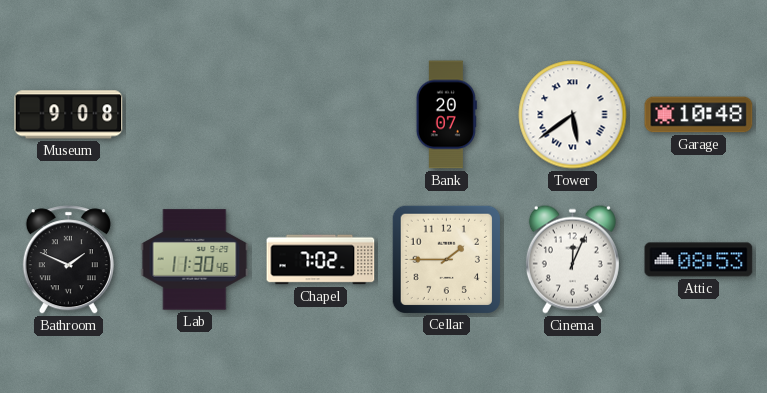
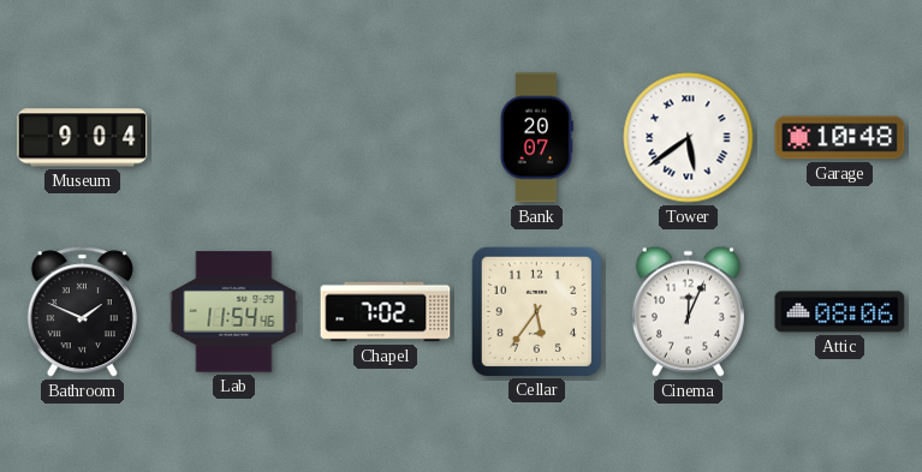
Museum: 9:08 -> 9:04 (83, 138)
Lab: 11:30 -> 11:54 (234, 312)
Cellar: 1:45 -> 5:36 (536, 311)
Attic: 08:53 -> 08:06 (840, 312)
